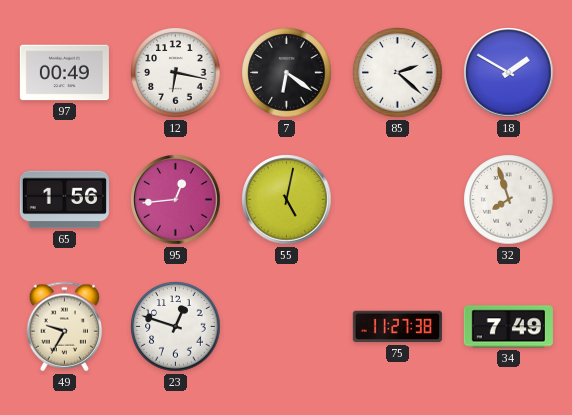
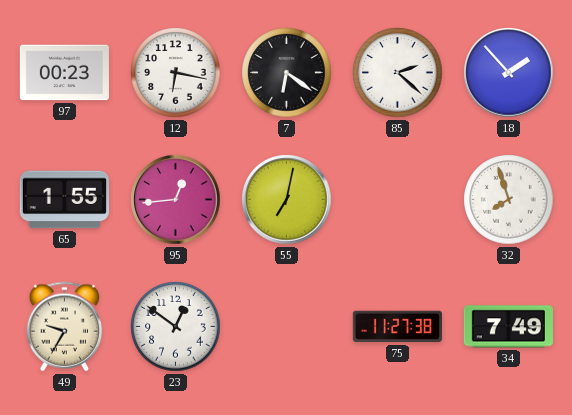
97: 00:49 -> 00:23 (64, 73)
18: 1:50 -> 1:53 (509, 73)
65: 1:56 -> 1:55 (64, 200)
55: 5:02 -> 7:02 (287, 200)
23: 12:48 -> 12:51 (176, 327)
